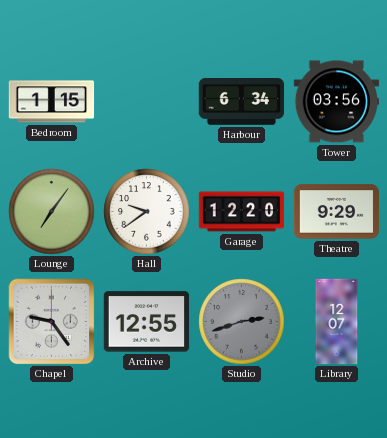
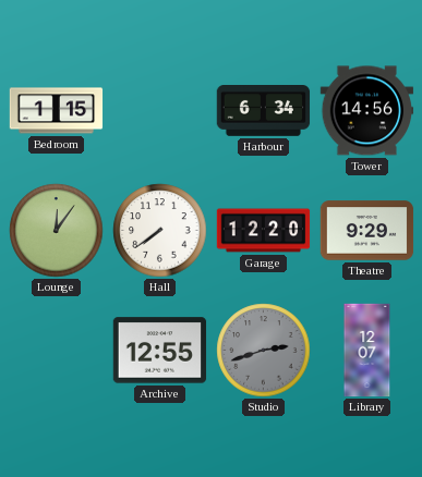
Tower: 03:56 -> 14:56 (367, 111)
Lounge: 7:06 -> 12:06 (57, 231)
Hall: 9:39 -> 7:39 (160, 231)
Chapel: 9:24 -> none (52, 322)
